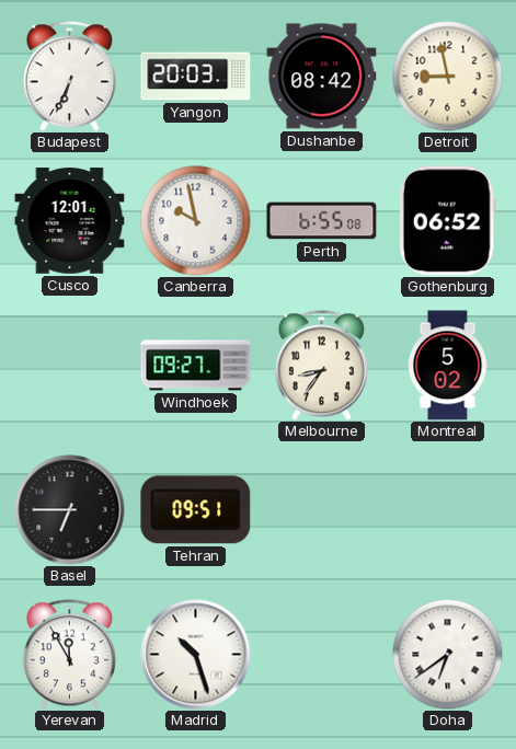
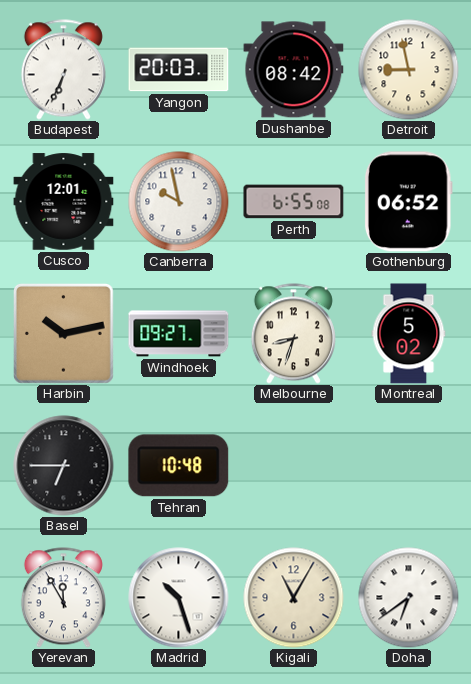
Harbin: none -> 10:13 (64, 334)
Melbourne: 8:36 -> 8:33 (293, 334)
Tehran: 09:51 -> 10:48 (179, 466)
Kigali: none -> 11:05 (294, 598)
